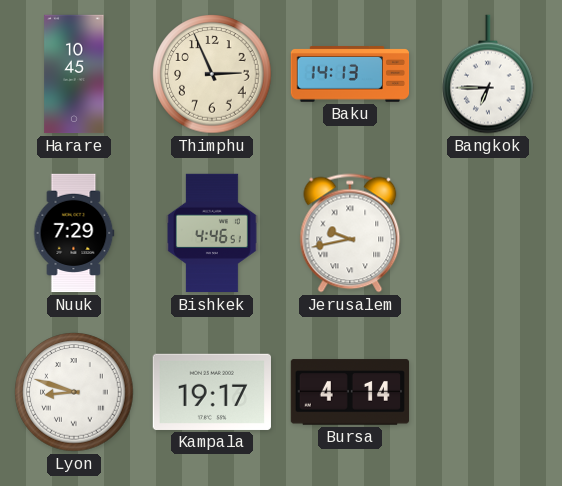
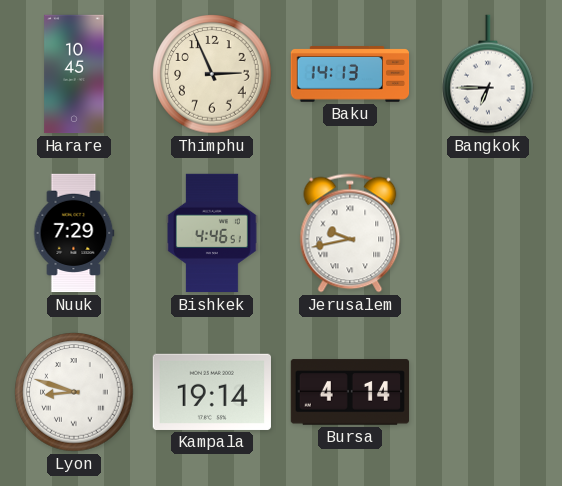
Kampala: 19:17 -> 19:14 (211, 392)
